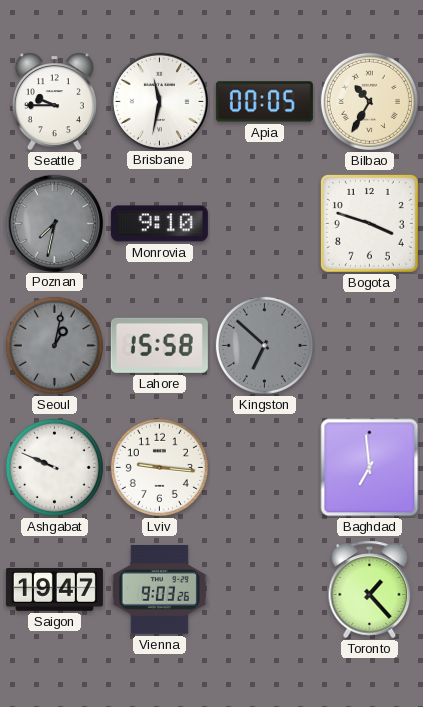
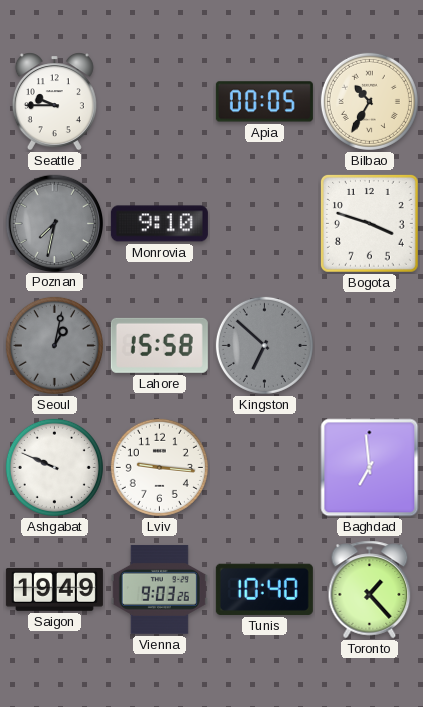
Brisbane: 11:32 -> none (159, 101)
Saigon: 19:47 -> 19:49 (54, 590)
Tunis: none -> 10:40 (264, 589)
